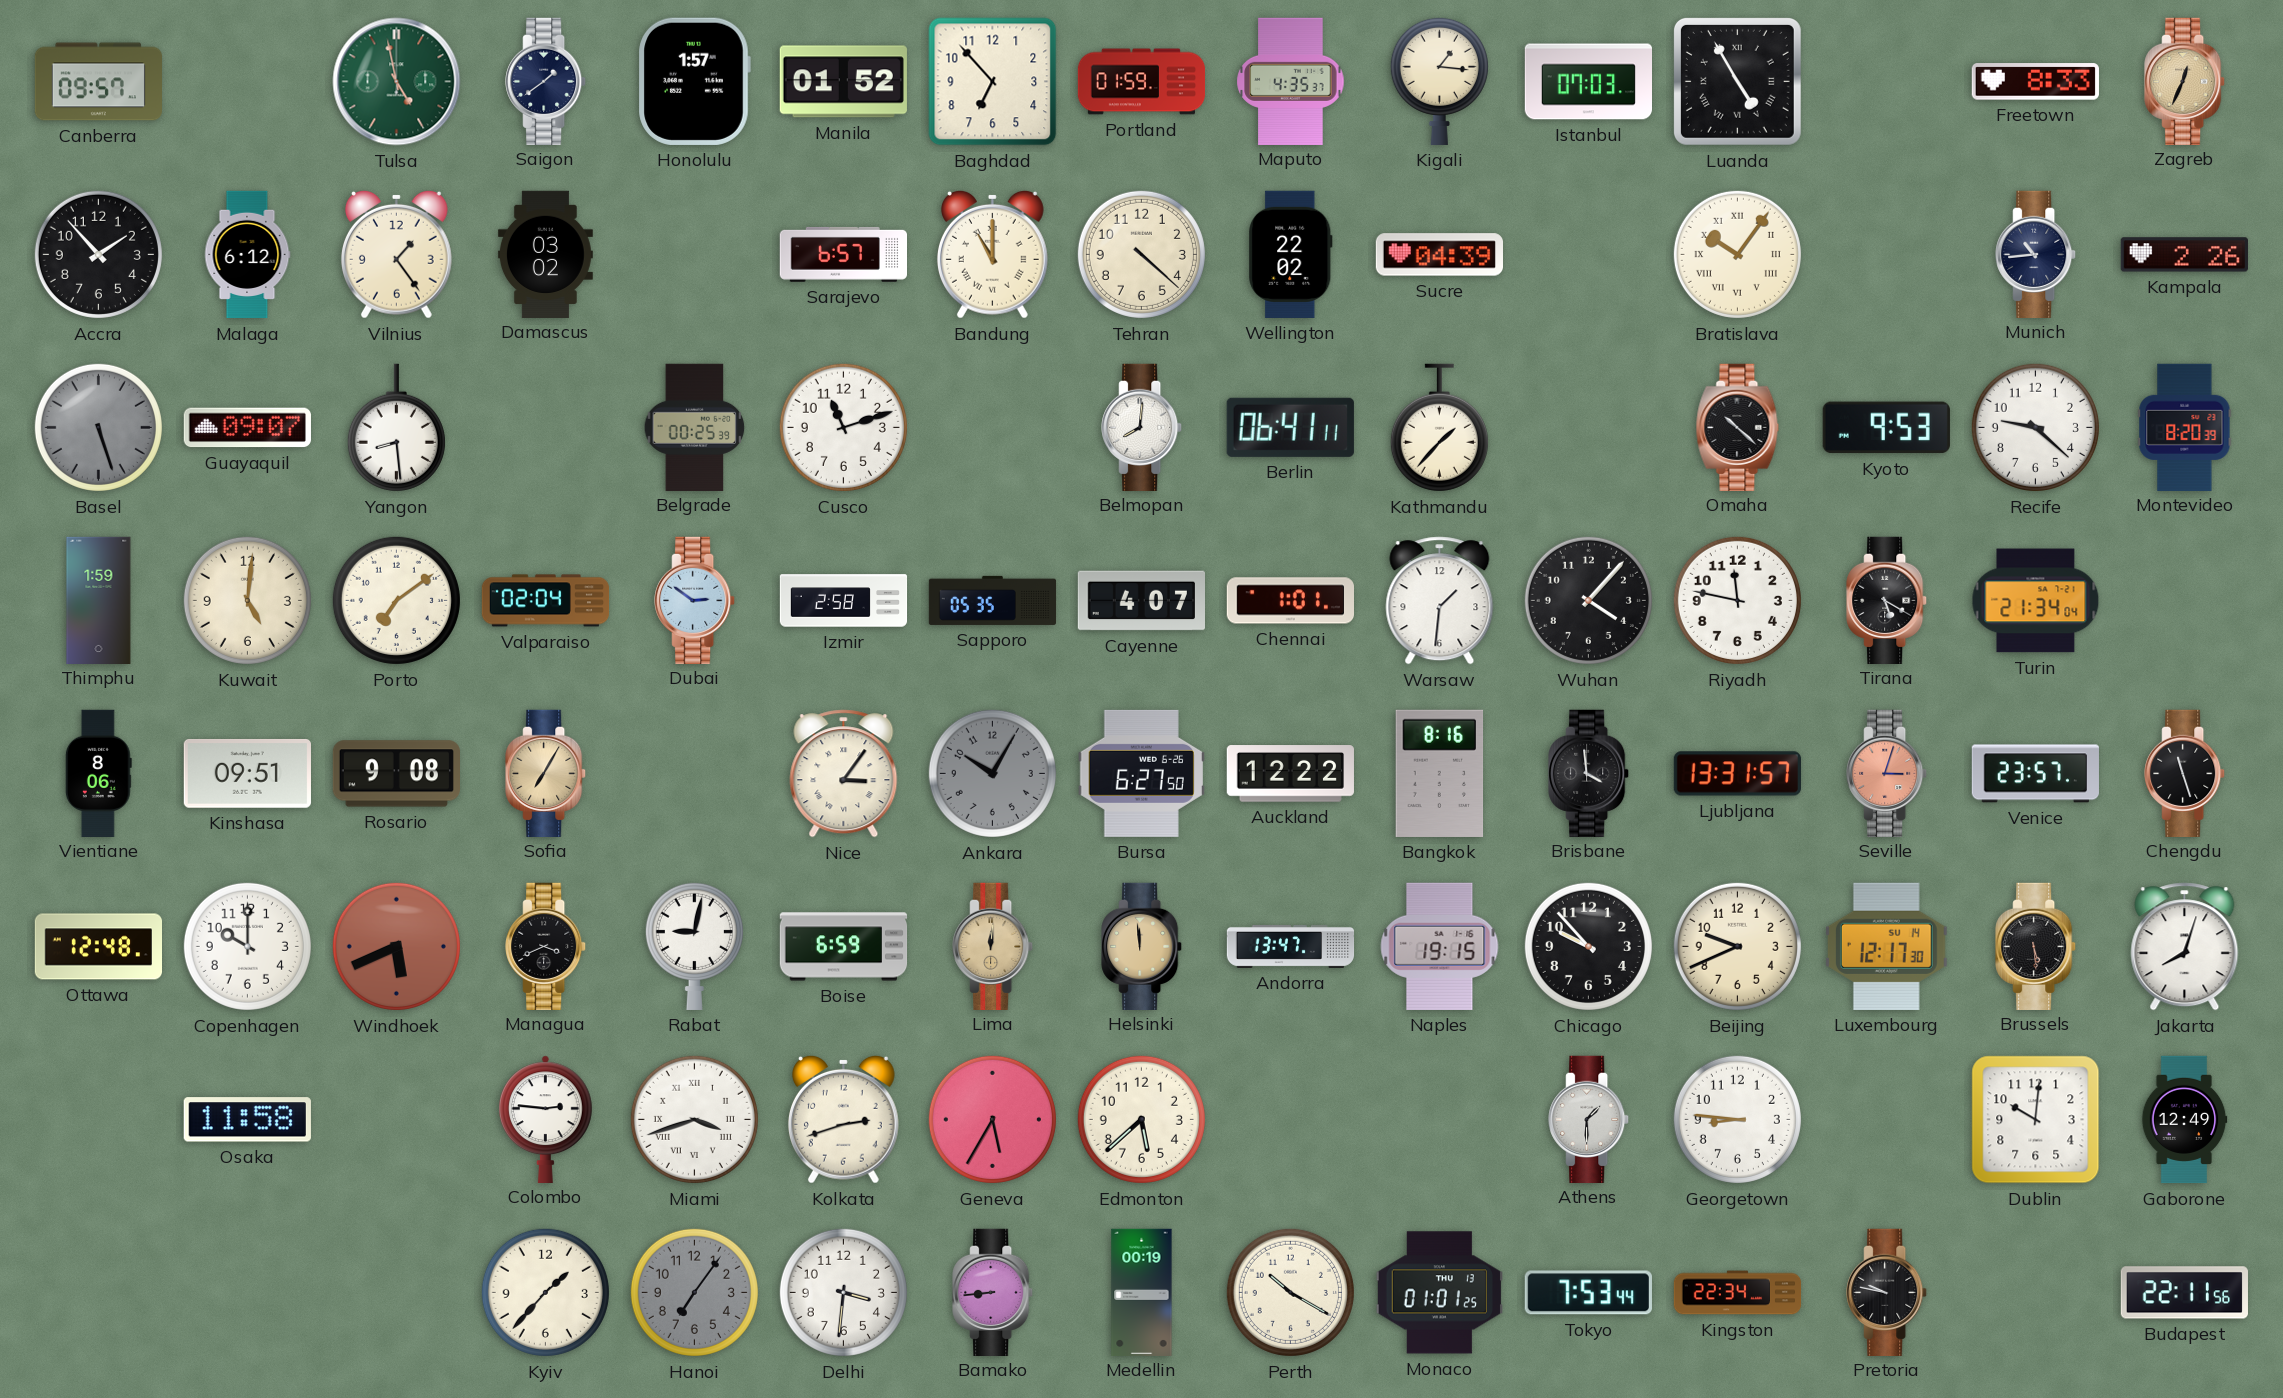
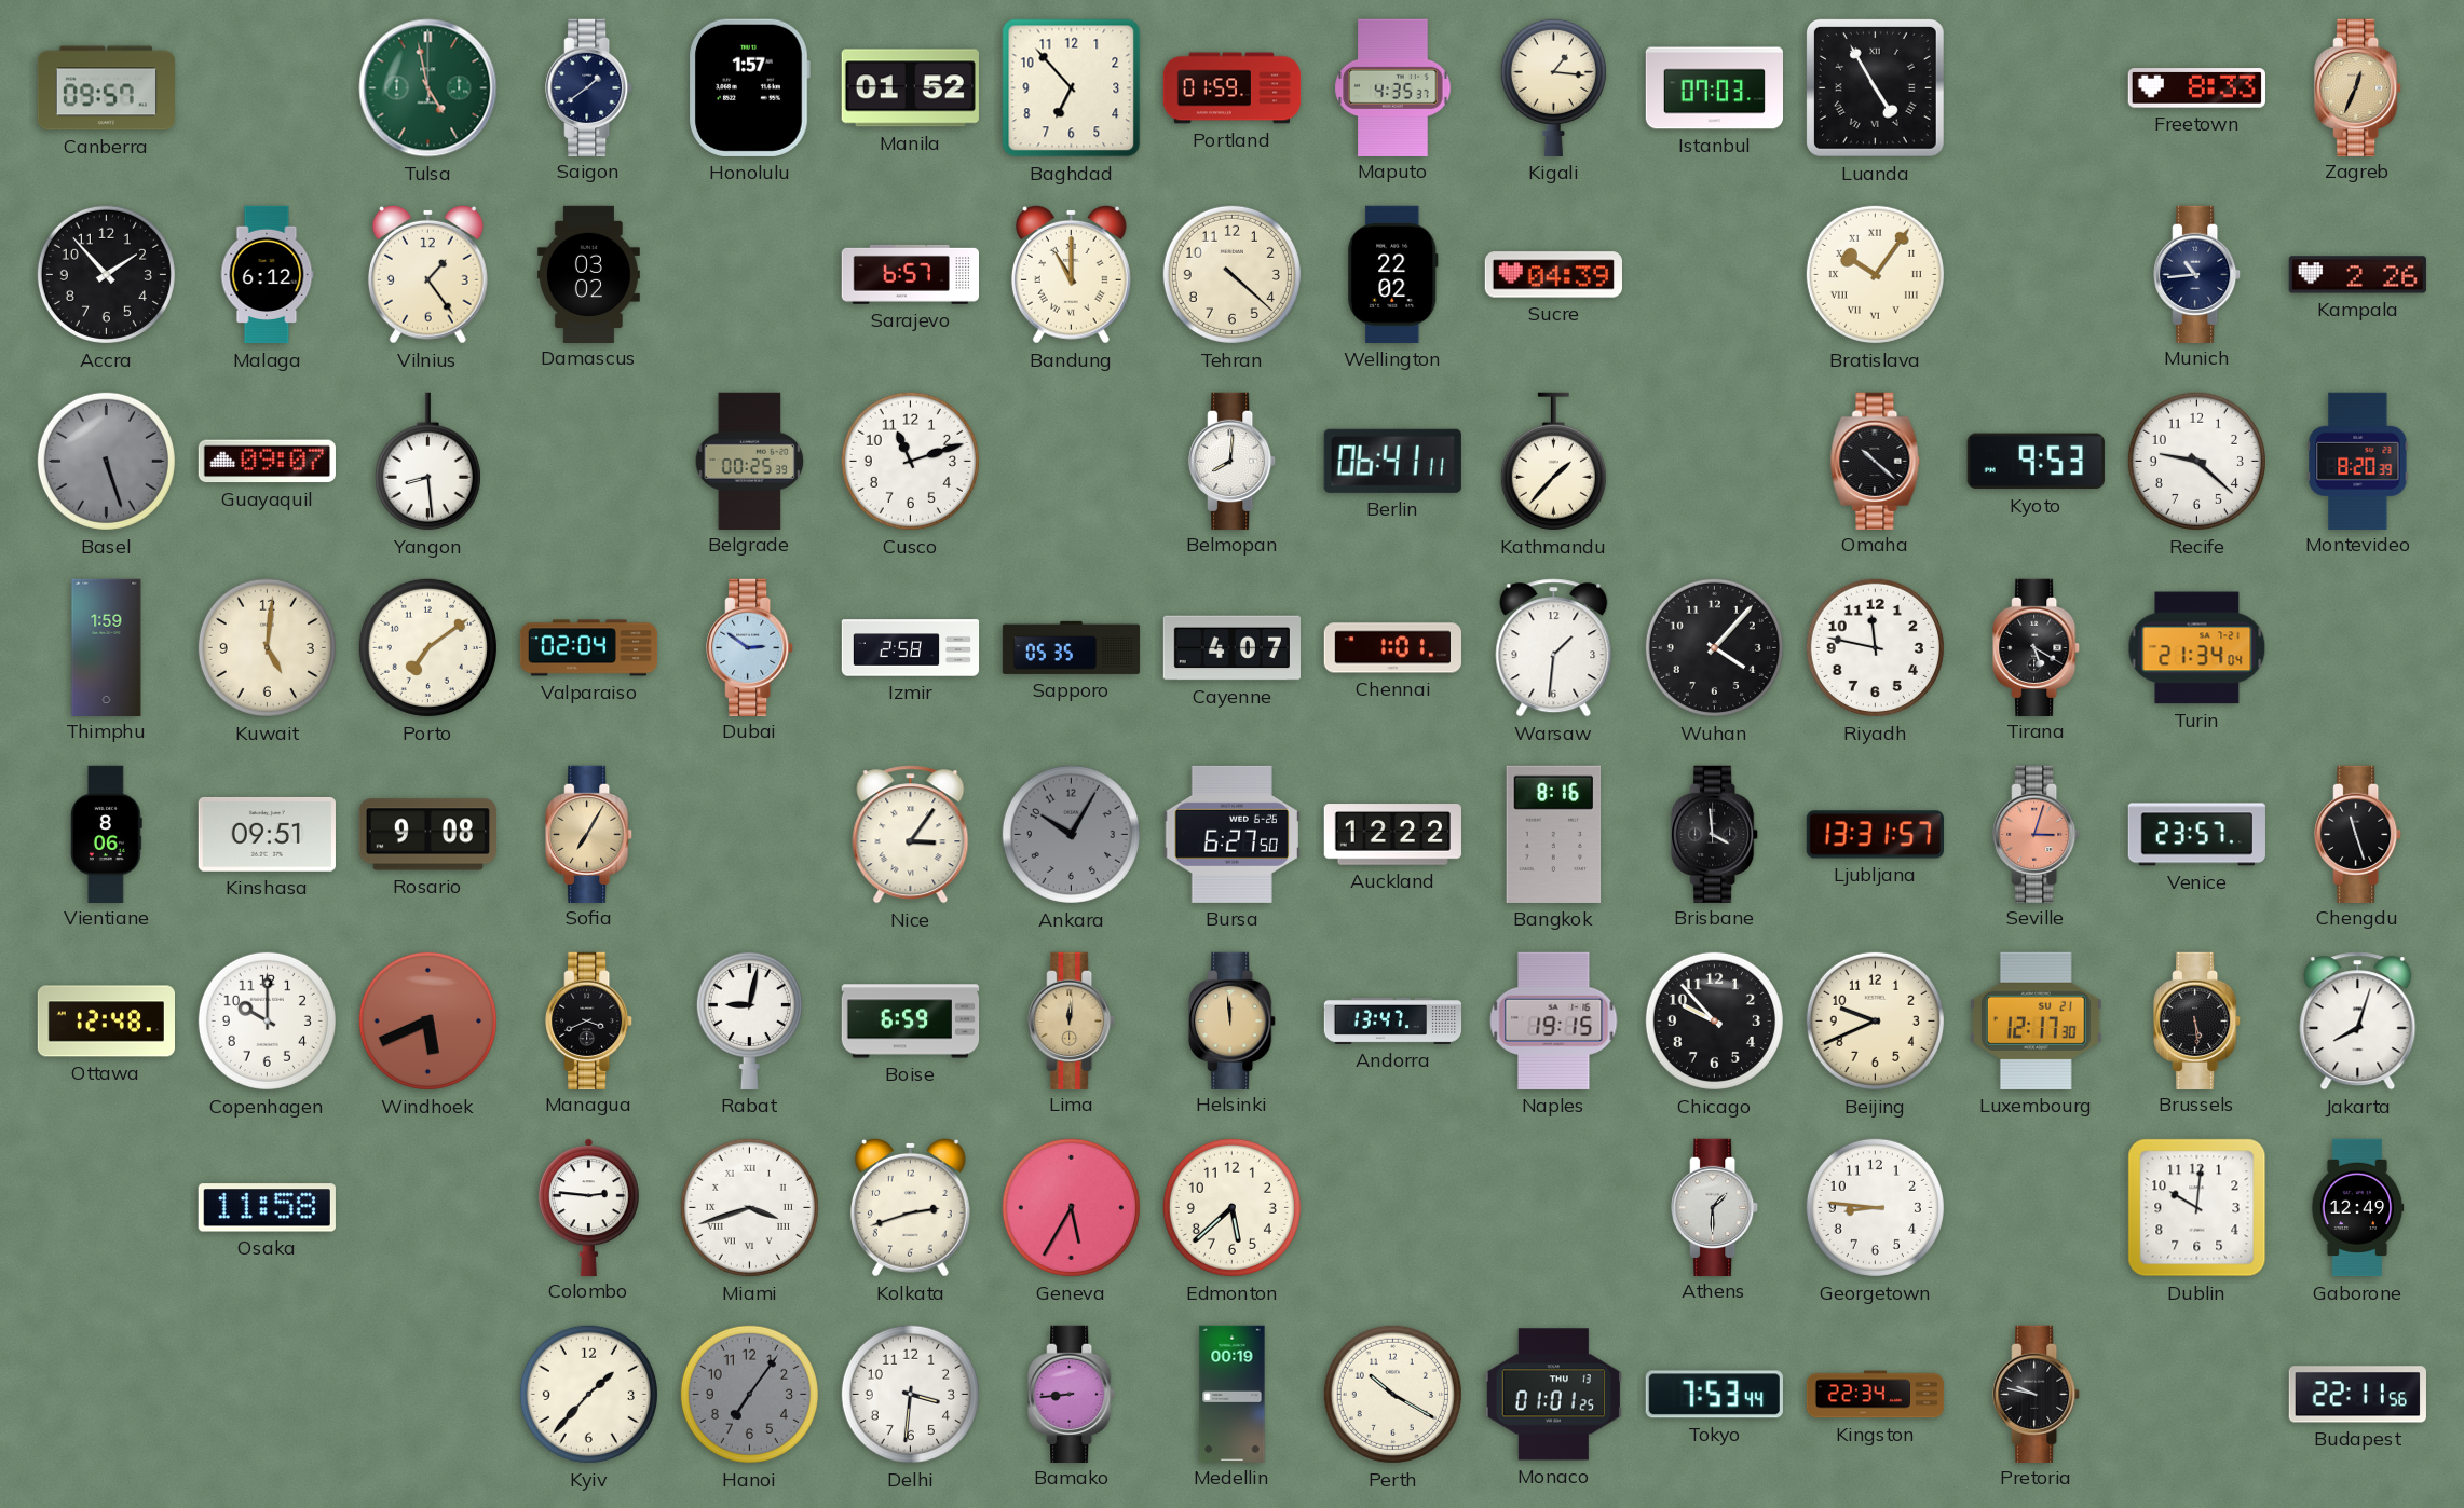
Luxembourg date: SU 14 -> SU 21 (2036, 1020)
